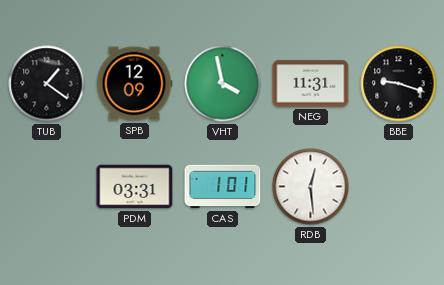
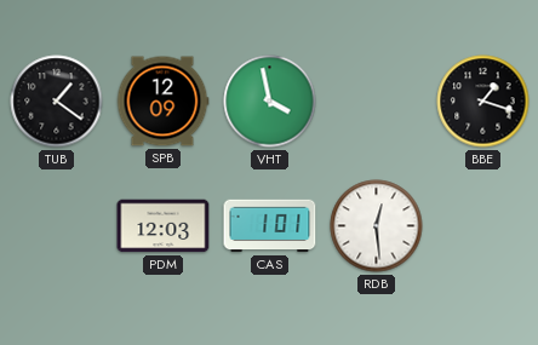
NEG: 11:31 -> none (311, 84)
BBE: 9:18 -> 1:18 (483, 102)
PDM: 03:31 -> 12:03 (164, 226)
